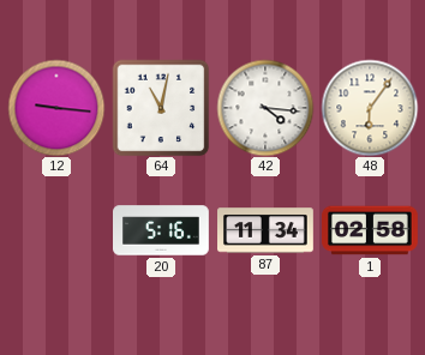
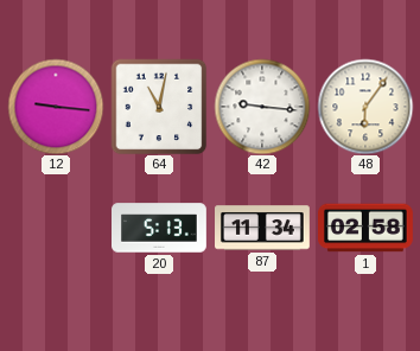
42: 4:16 -> 9:16 (262, 107)
20: 5:16 -> 5:13 (160, 228)
